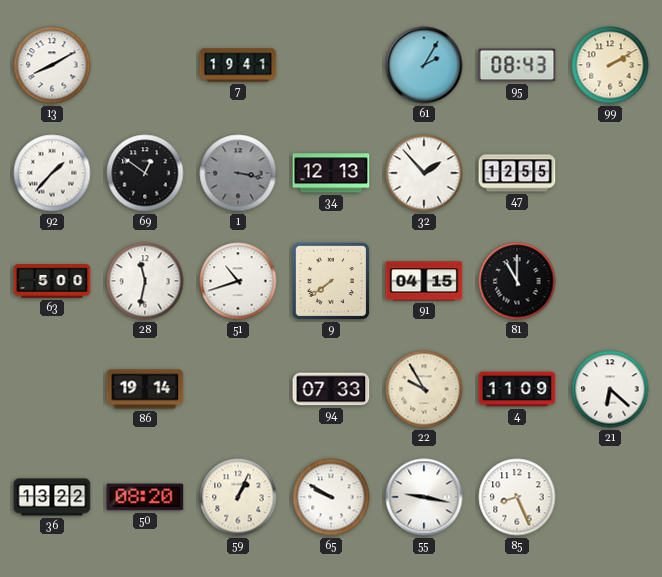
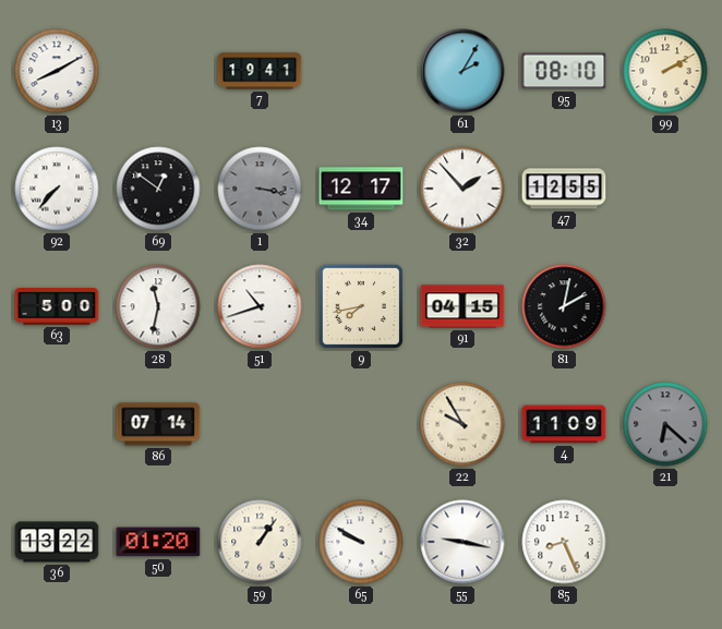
95: 08:43 -> 08:10 (564, 71)
92: 1:37 -> 7:37 (57, 189)
34: 12:13 -> 12:17 (361, 189)
9: 7:39 -> 7:43 (361, 306)
81: 11:00 -> 2:02 (564, 306)
86: 19:14 -> 07:14 (158, 424)
94: 07:33 -> none (331, 389)
21 dial: white -> grey (665, 424)
50: 08:20 -> 01:20 (158, 542)
59: 1:04 -> 1:06 (260, 542)
